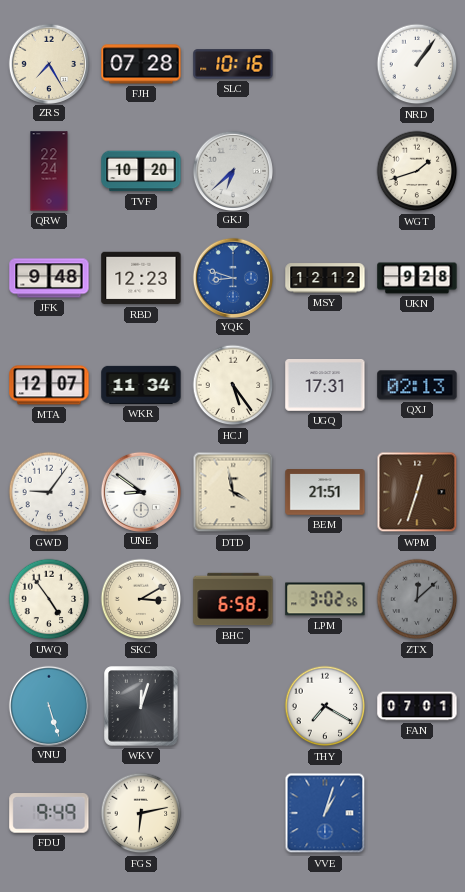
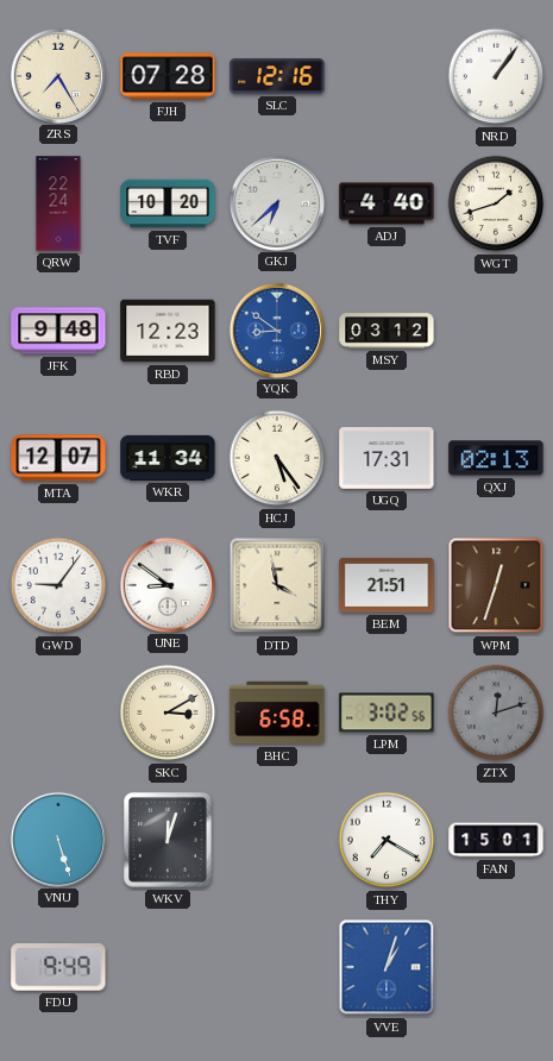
SLC: 10:16 -> 12:16 (277, 76)
ADJ: none -> 4:40 (387, 203)
YQK: 8:48 -> 8:51 (276, 329)
MSY: 12:12 -> 03:12 (387, 331)
UKN: 9:28 -> none (417, 278)
UWQ: 4:54 -> none (49, 599)
ZTX: 12:08 -> 12:12 (496, 712)
FAN: 07:01 -> 15:01 (496, 840)
FGS: 6:13 -> none (141, 813)
